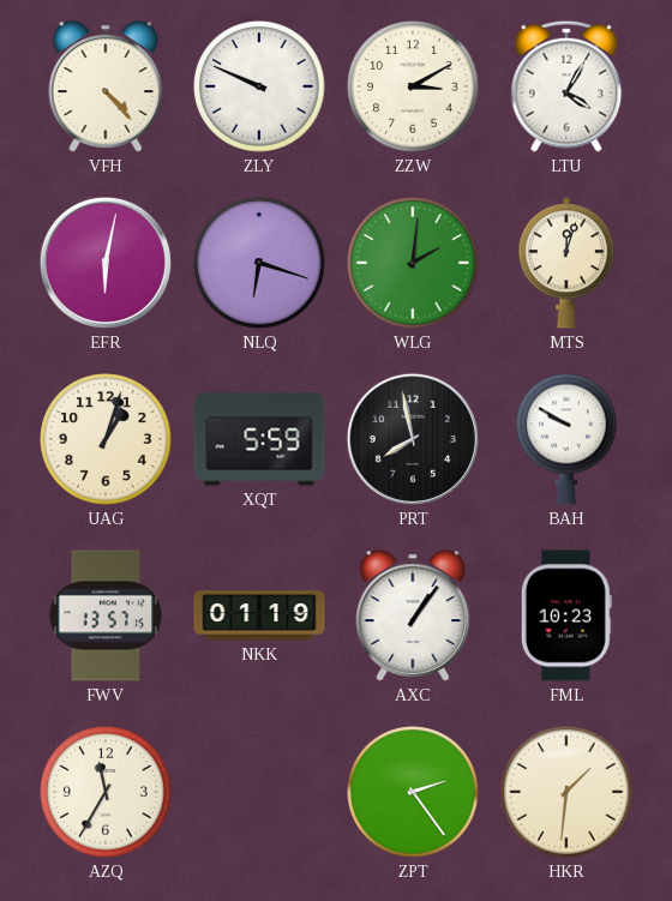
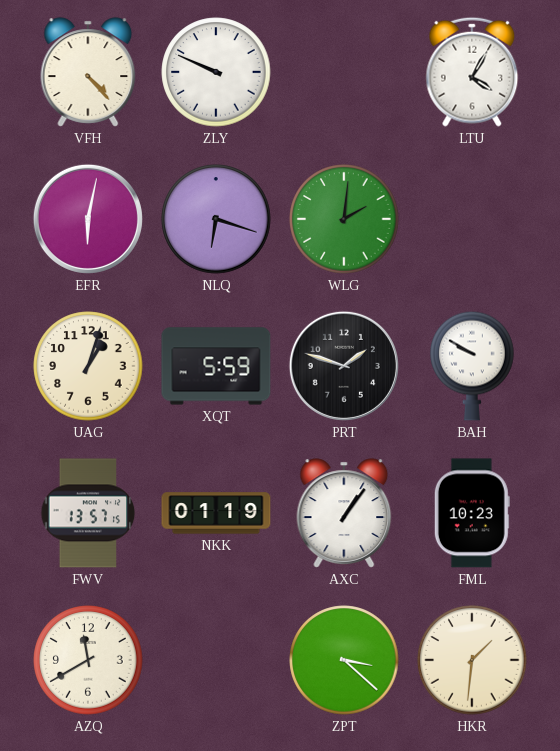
ZZW: 3:10 -> none (413, 86)
MTS: 12:03 -> none (566, 263)
PRT: 7:58 -> 1:48 (344, 366)
AZQ: 11:35 -> 11:40 (88, 660)
ZPT: 2:24 -> 3:22 (344, 660)
